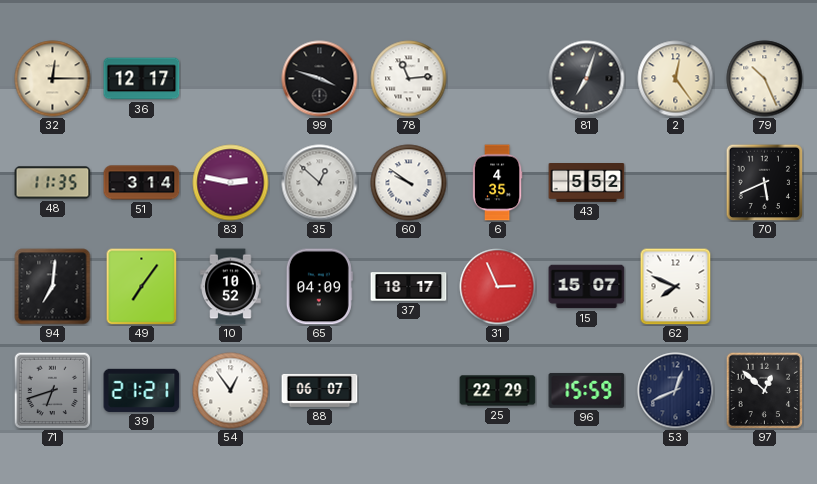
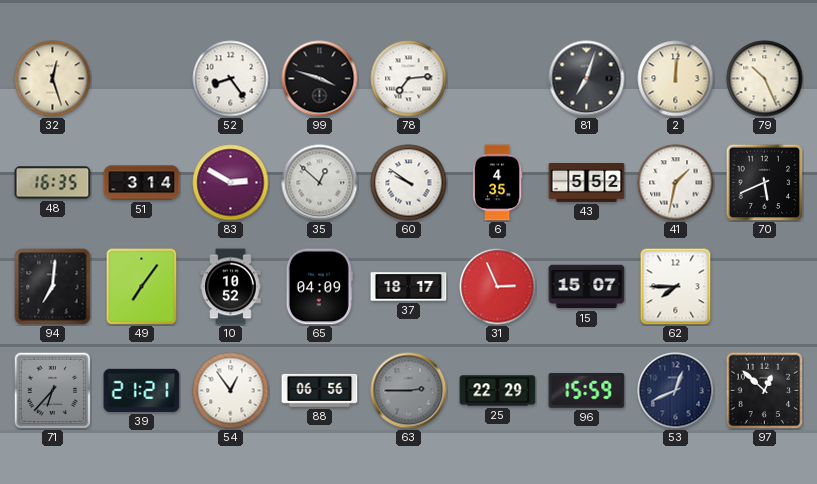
32: 12:15 -> 12:27 (53, 79)
36: 12:17 -> none (142, 79)
52: none -> 8:24 (231, 79)
78: 11:14 -> 7:14 (409, 79)
2: 12:24 -> 12:01 (676, 79)
48: 11:35 -> 16:35 (53, 183)
83: 2:47 -> 2:50 (231, 183)
41: none -> 1:32 (676, 183)
62: 7:49 -> 7:45 (676, 286)
71: 6:42 -> 6:37 (52, 390)
88: 06:07 -> 06:56 (320, 390)
63: none -> 2:45 (409, 391)
